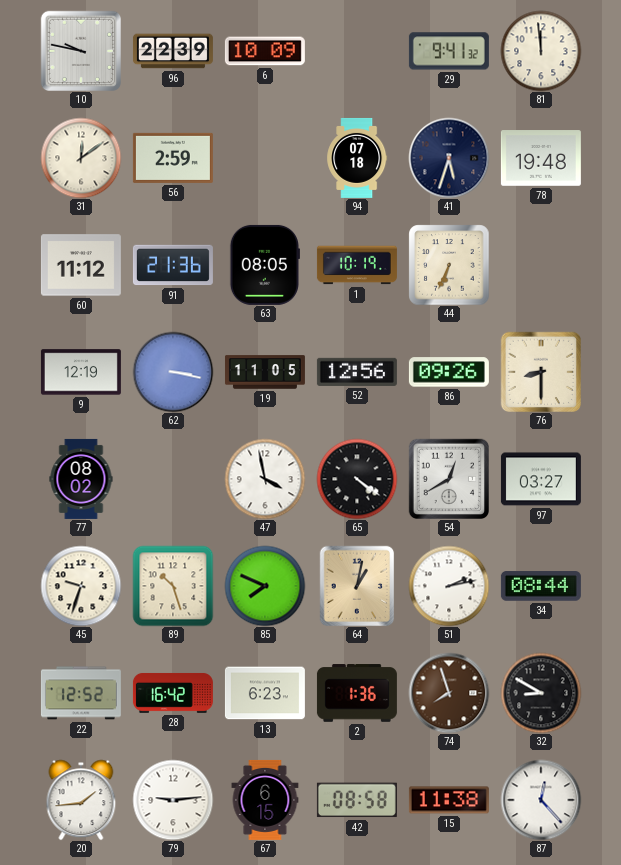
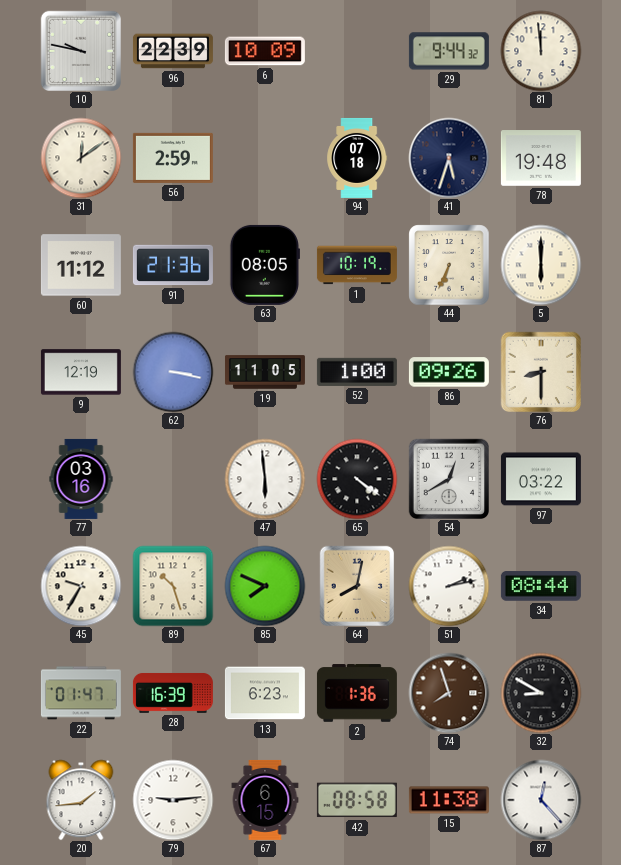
29: 9:41 -> 9:44 (449, 51)
5: none -> 6:00 (541, 265)
52: 12:56 -> 1:00 (357, 372)
77: 08:02 -> 03:16 (81, 479)
47: 3:58 -> 5:59 (265, 479)
97: 03:27 -> 03:22 (541, 479)
45: 9:33 -> 9:35 (81, 586)
64: 1:02 -> 8:02 (357, 586)
22: 12:52 -> 01:47 (81, 693)
28: 16:42 -> 16:39 (173, 693)
